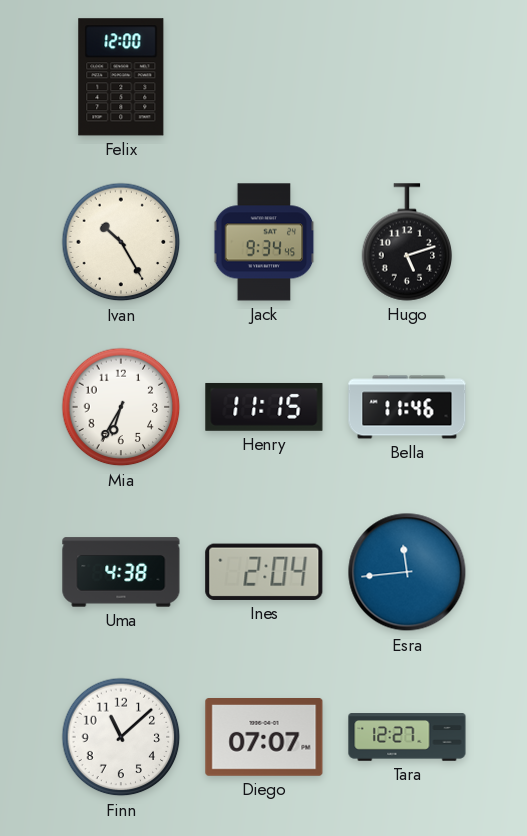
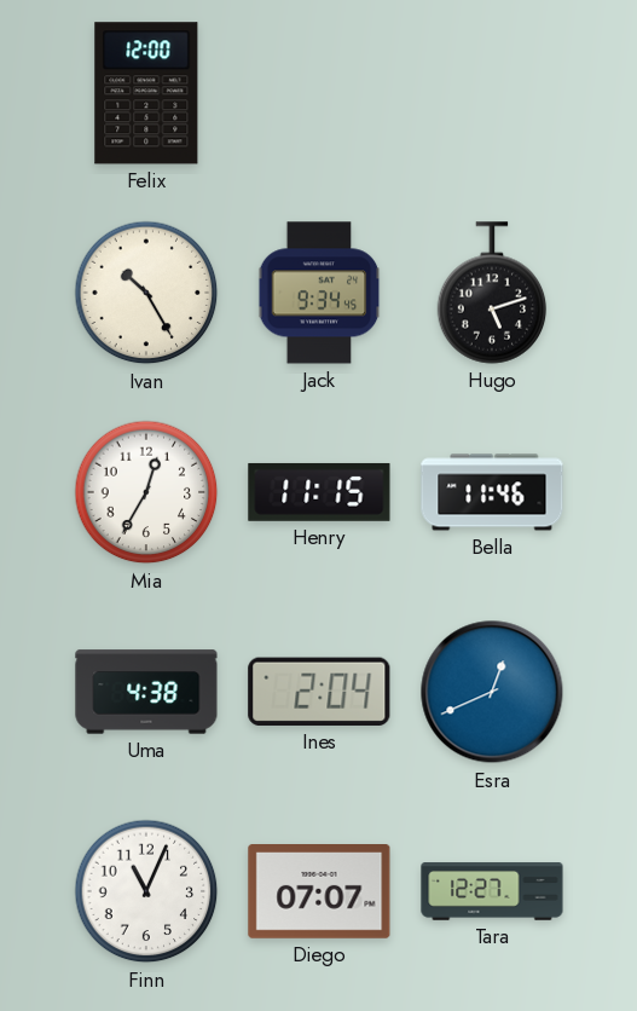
Mia: 6:35 -> 12:35 (146, 492)
Esra: 11:44 -> 12:41 (492, 692)
Finn: 11:08 -> 11:04 (146, 891)
